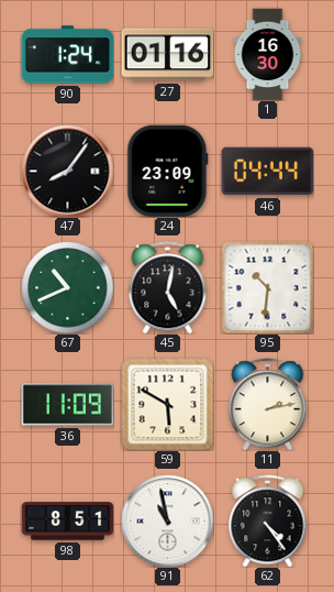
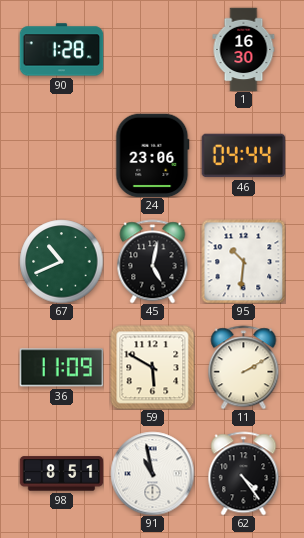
90: 1:24 -> 1:28 (61, 50)
27: 01:16 -> none (167, 55)
47: 8:06 -> none (67, 171)
24: 23:09 -> 23:06 (153, 155)
11: 2:13 -> 2:10 (244, 367)
